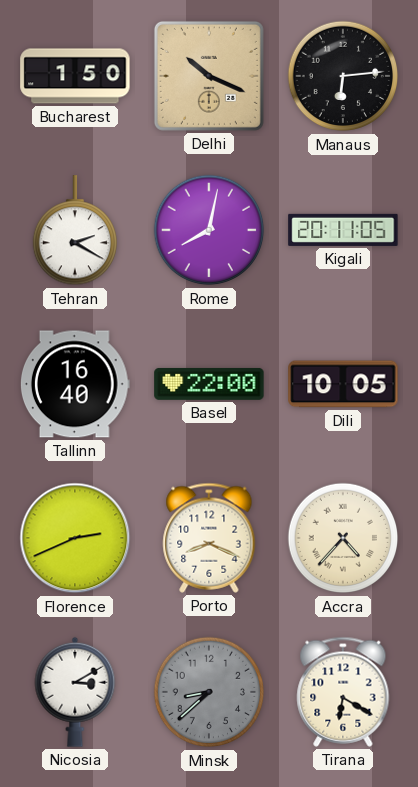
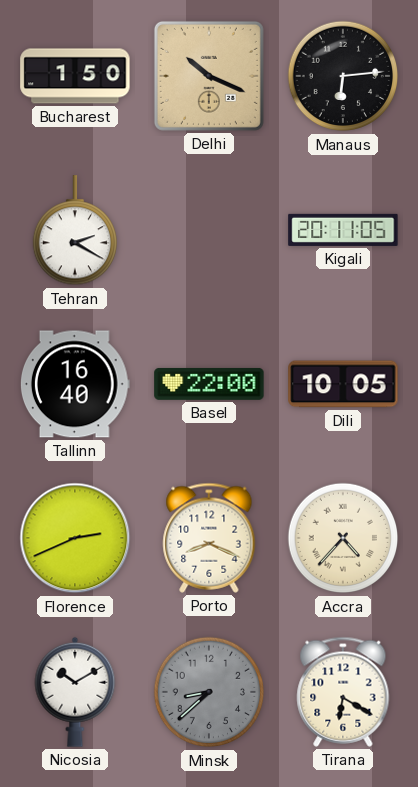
Rome: 8:02 -> none (209, 230)
Nicosia: 3:10 -> 10:10 (75, 692)
